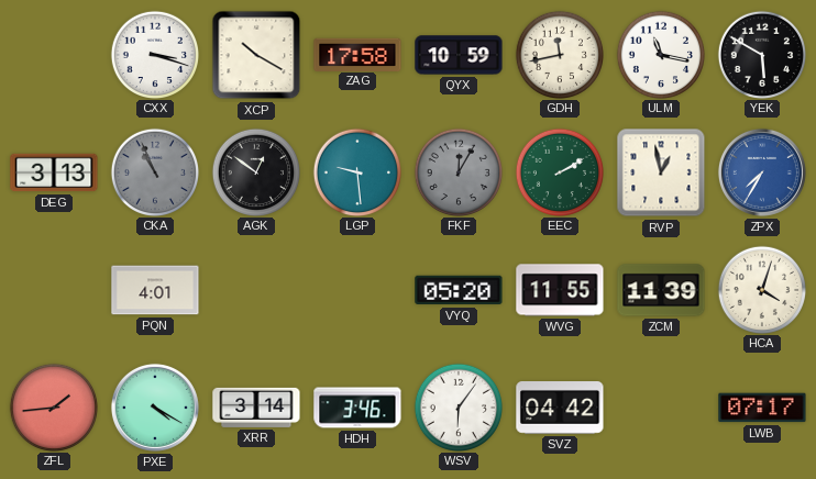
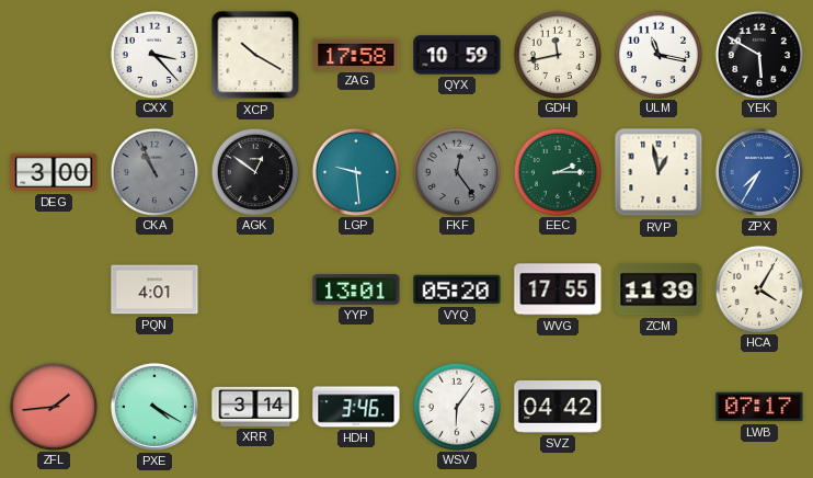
CXX: 3:18 -> 3:23 (153, 54)
DEG: 3:13 -> 3:00 (54, 172)
FKF: 12:05 -> 12:24 (456, 171)
EEC: 2:10 -> 2:15 (557, 171)
YYP: none -> 13:01 (356, 291)
WVG: 11:55 -> 17:55 (558, 289)
HCA: 4:03 -> 4:05 (758, 288)
